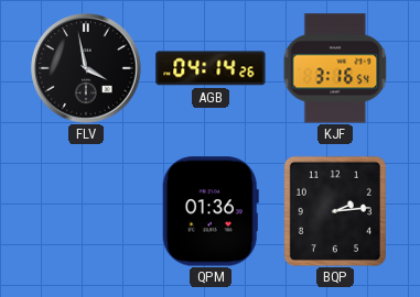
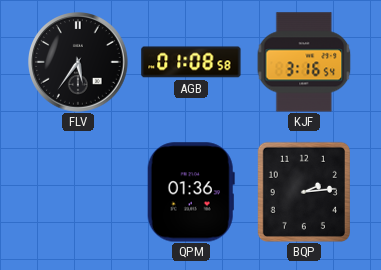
FLV: 3:58 -> 5:36 (78, 63)
AGB: 04:14 -> 01:08 (191, 62)
